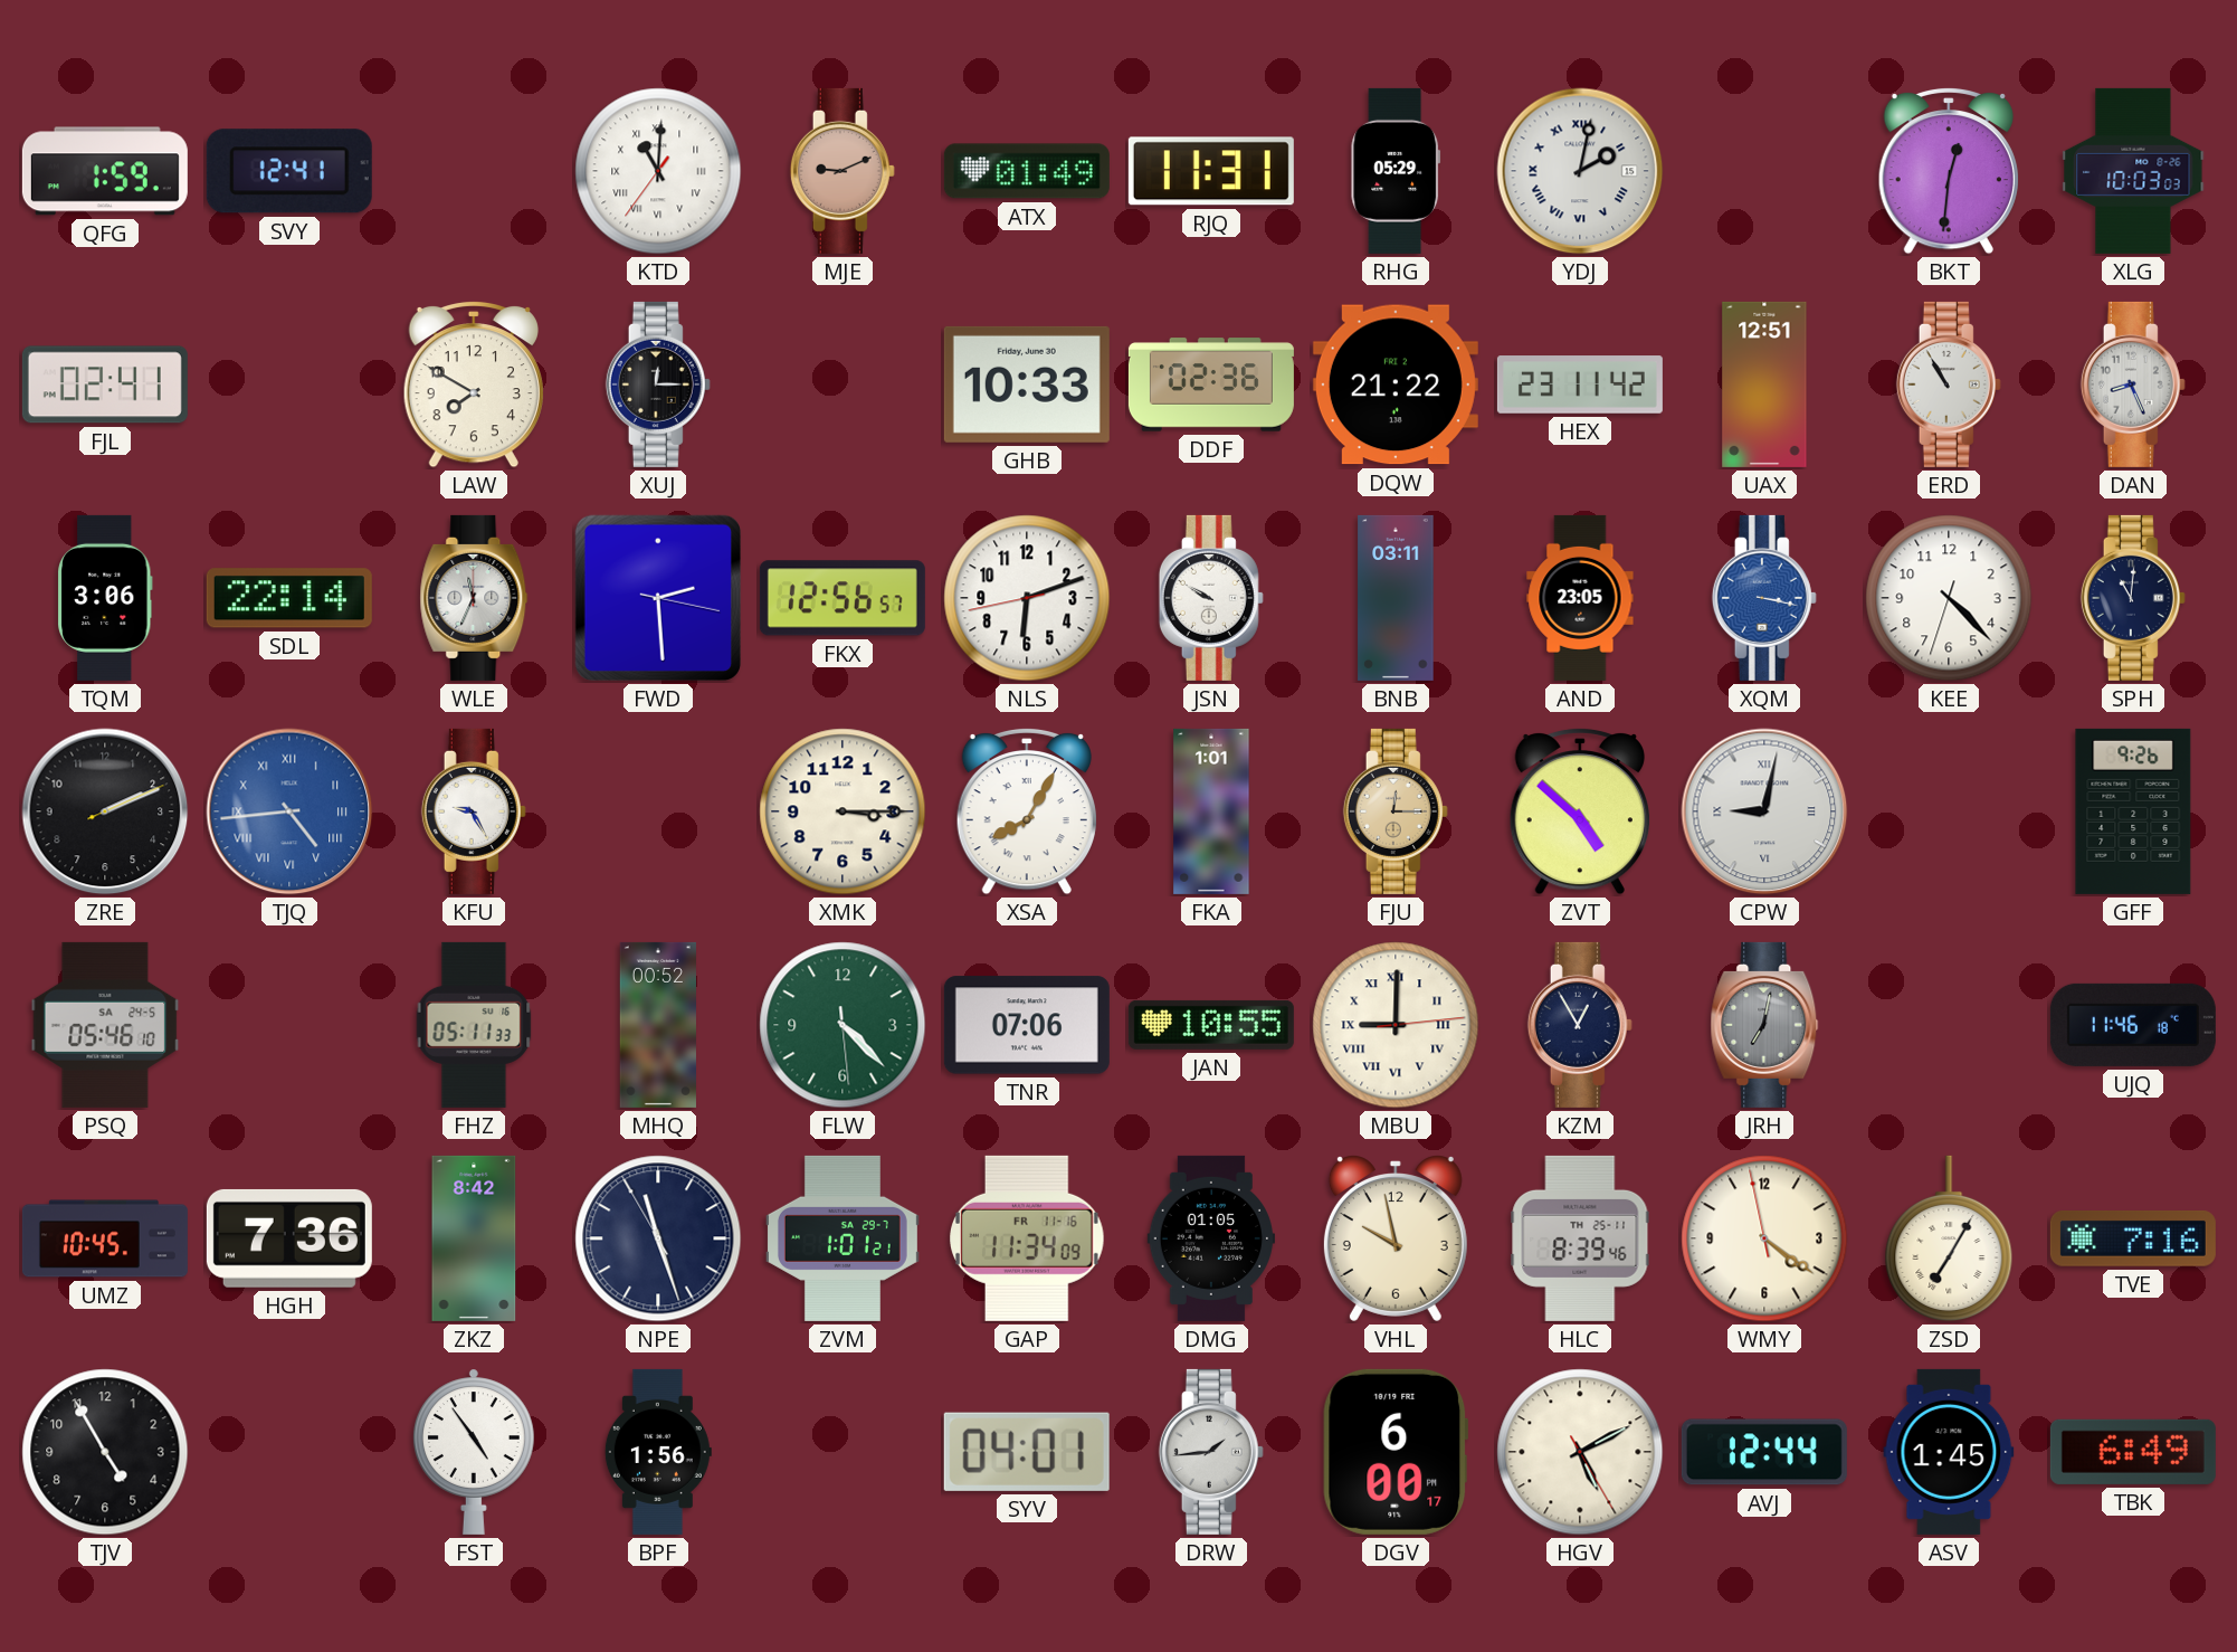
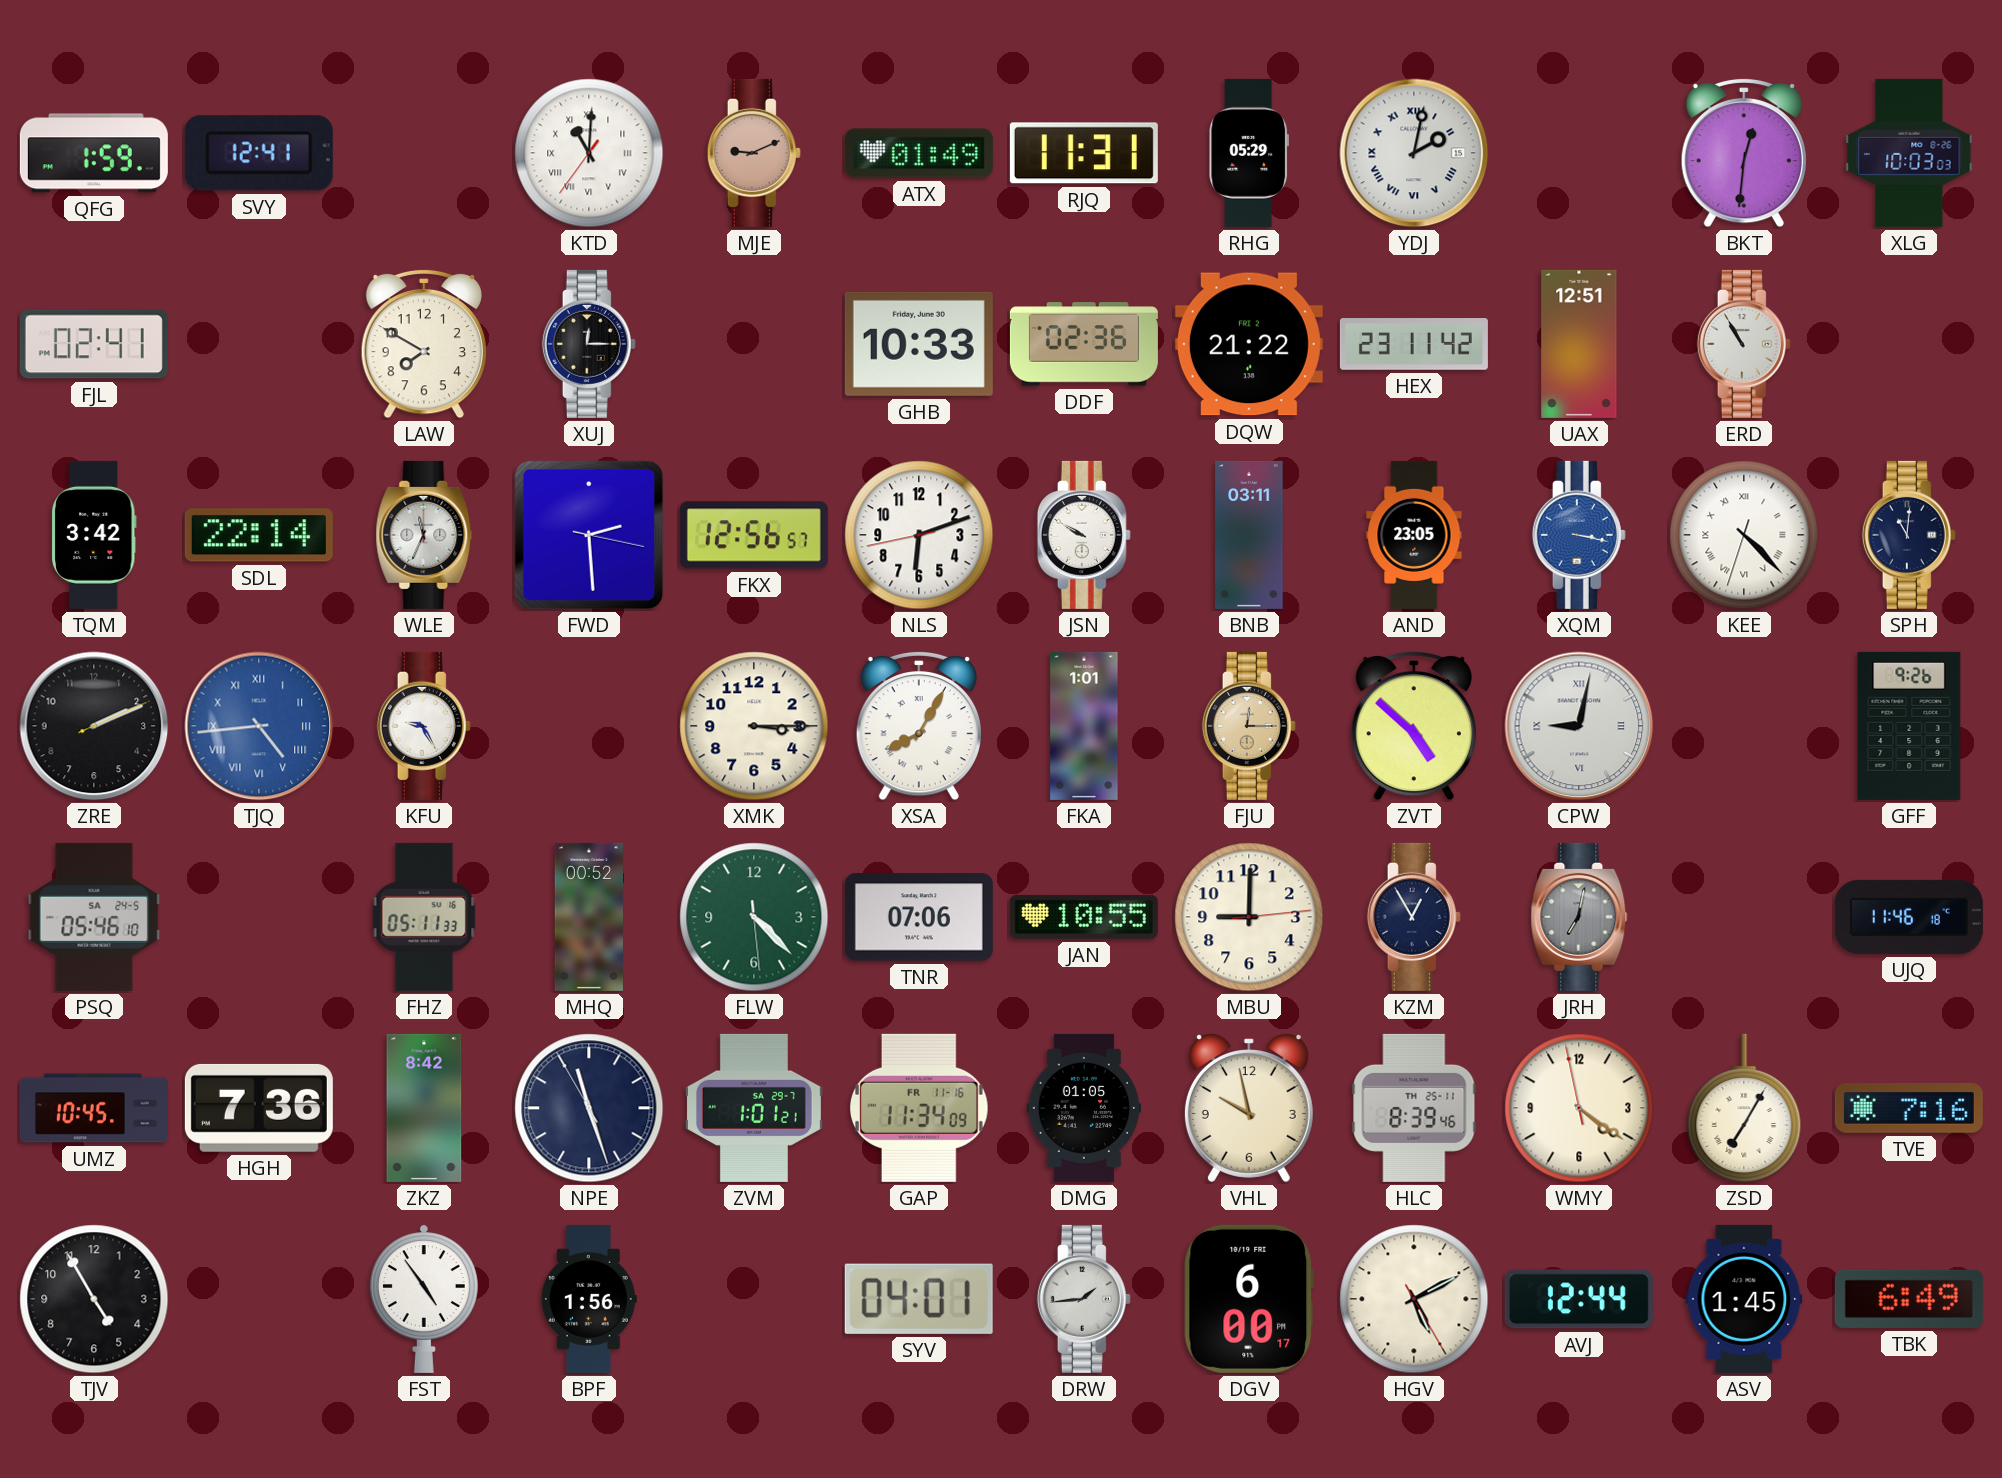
DAN: 8:26 -> none (2133, 384)
TQM: 3:06 -> 3:42 (95, 535)
KEE numerals: Arabic -> Roman (1744, 535)
MBU numerals: Roman -> Arabic (1249, 917)
